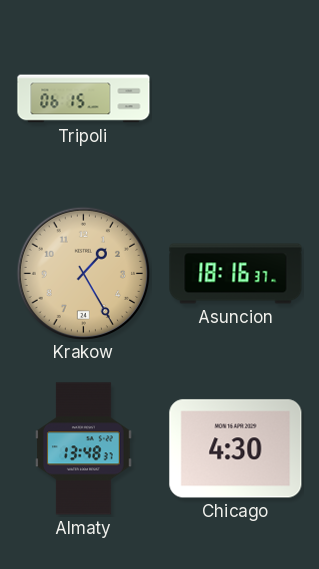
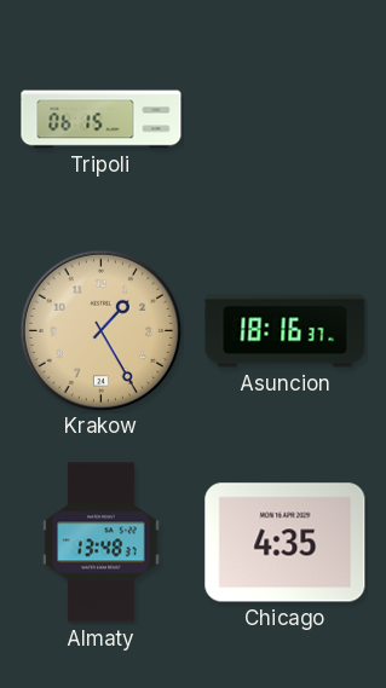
Chicago: 4:30 -> 4:35 (286, 543)
